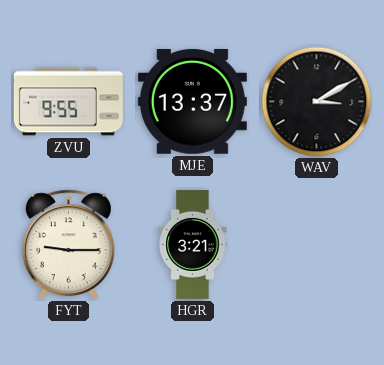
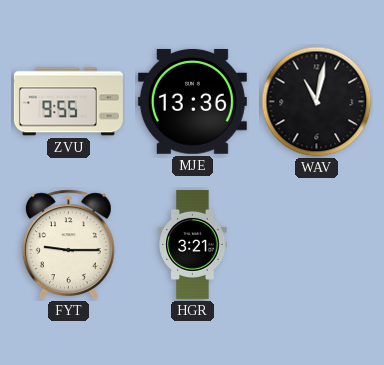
MJE: 13:37 -> 13:36 (192, 101)
WAV: 3:10 -> 11:02 (317, 102)
